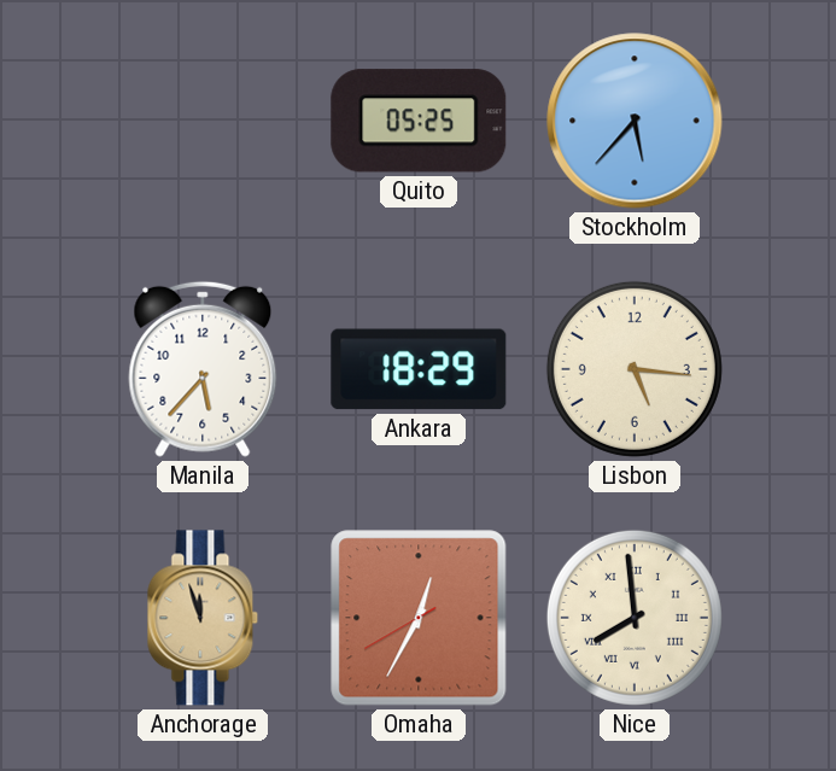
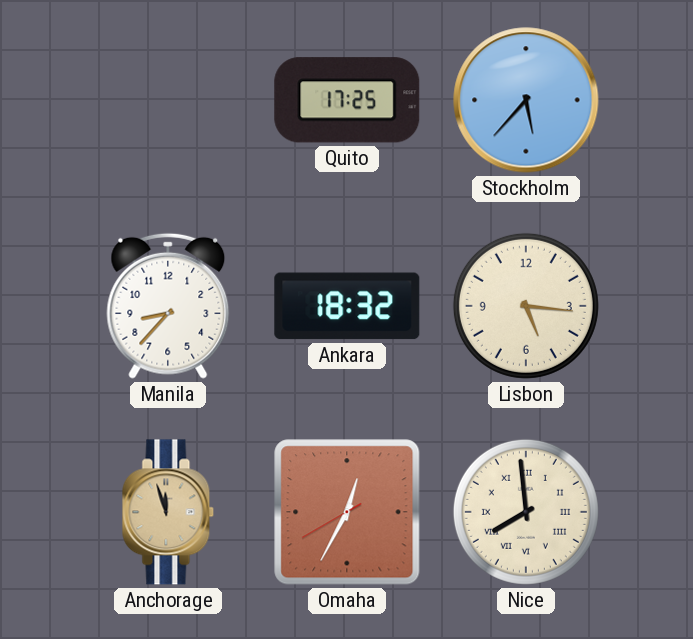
Quito: 05:25 -> 17:25 (347, 100)
Manila: 5:37 -> 8:37 (168, 306)
Ankara: 18:29 -> 18:32 (347, 306)
